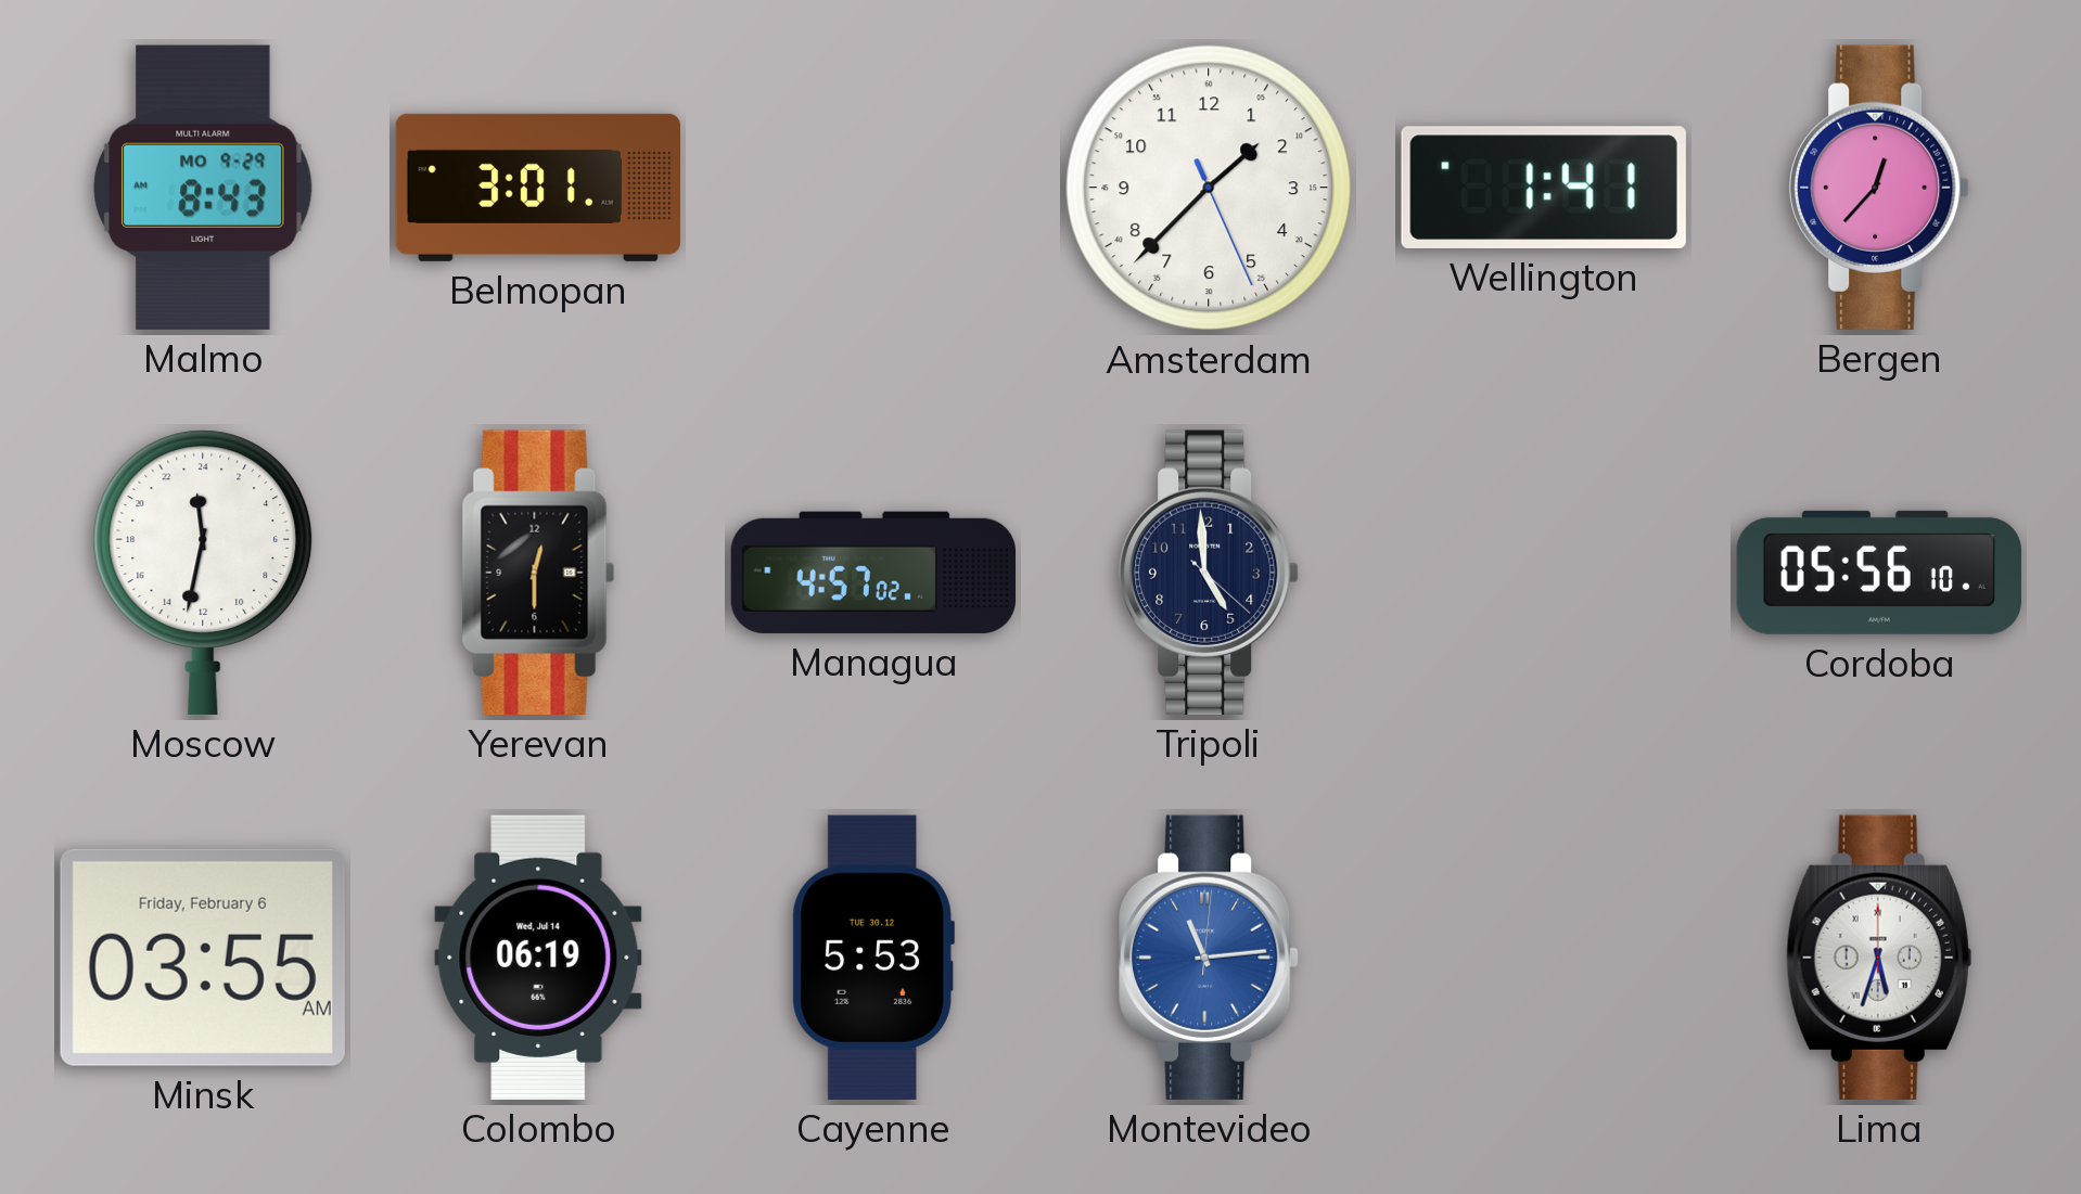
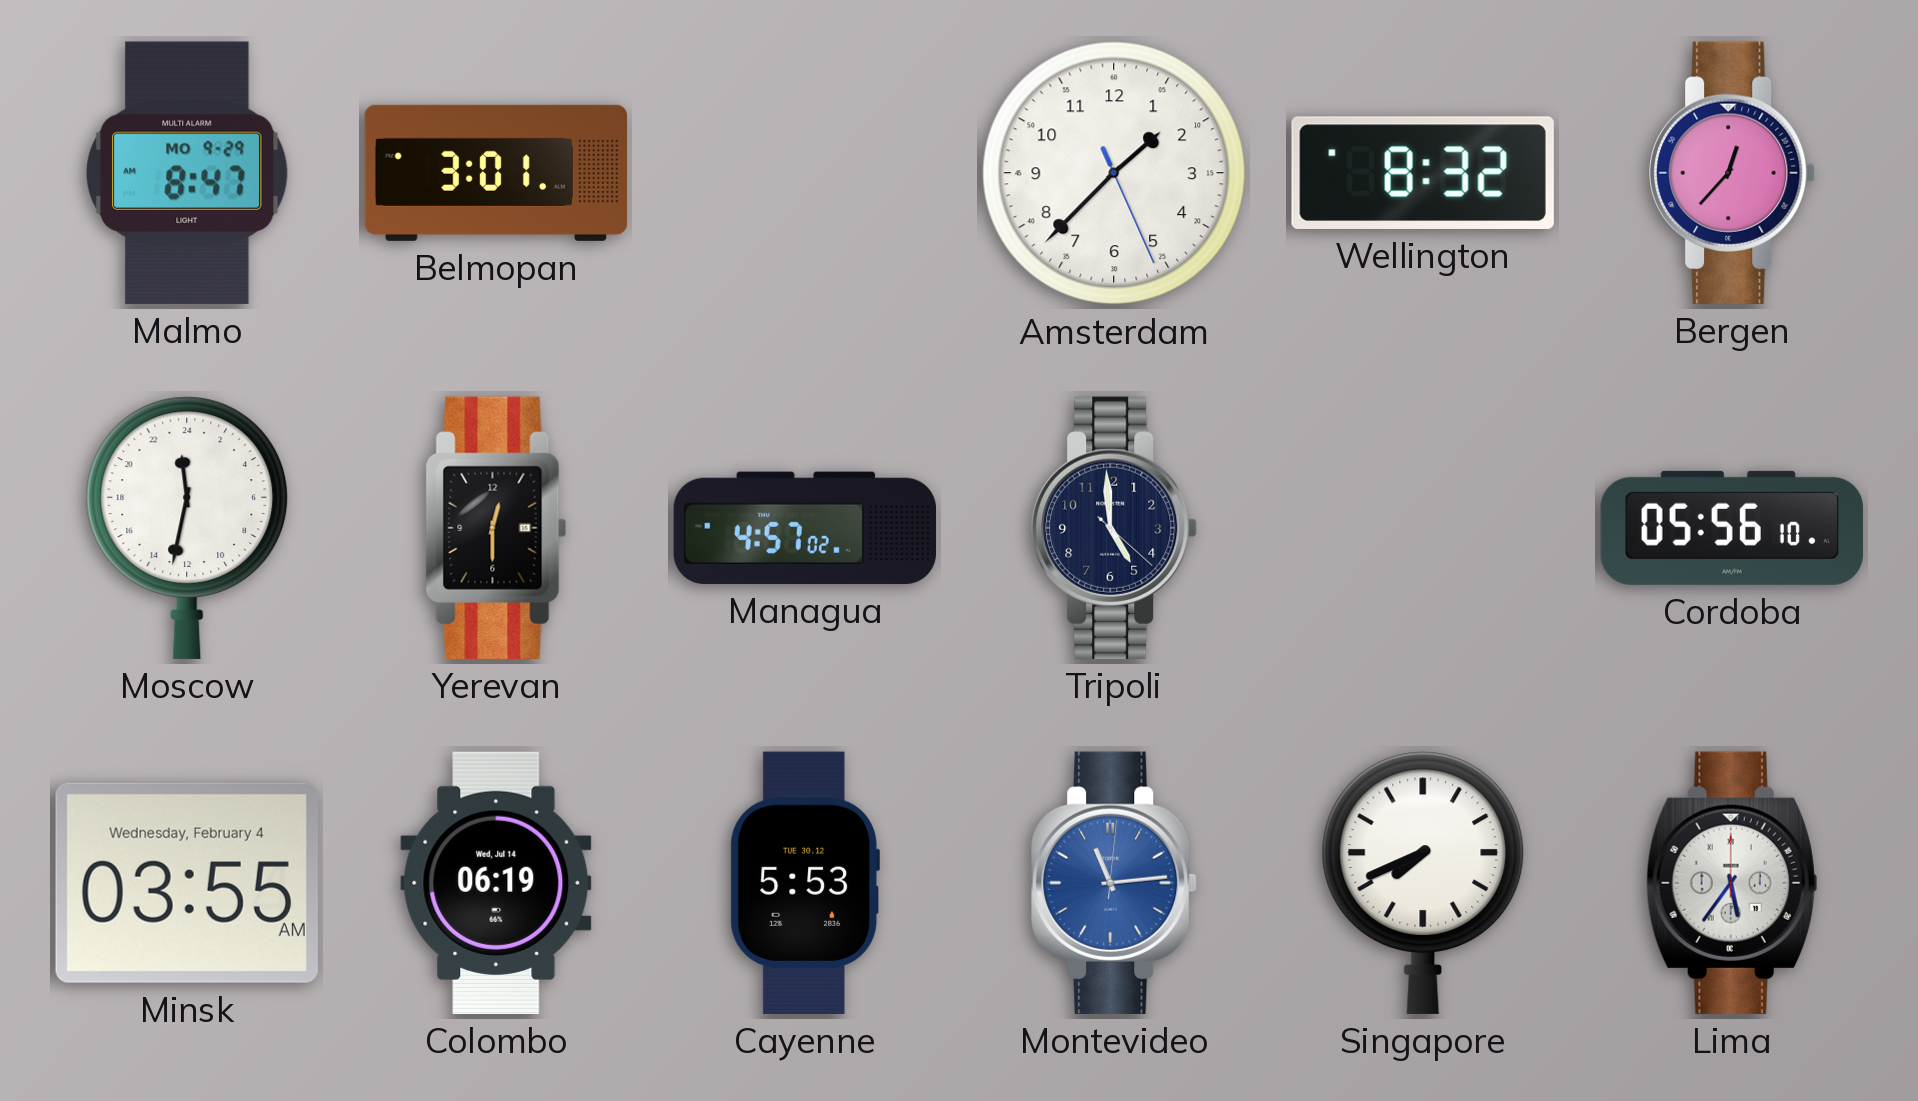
Malmo: 8:43 -> 8:47 (188, 173)
Wellington: 1:41 -> 8:32 (1423, 173)
Minsk date: Friday, February 6 -> Wednesday, February 4 (187, 883)
Singapore: none -> 7:41 (1423, 883)
Lima: 5:33 -> 5:36 (1732, 883)
